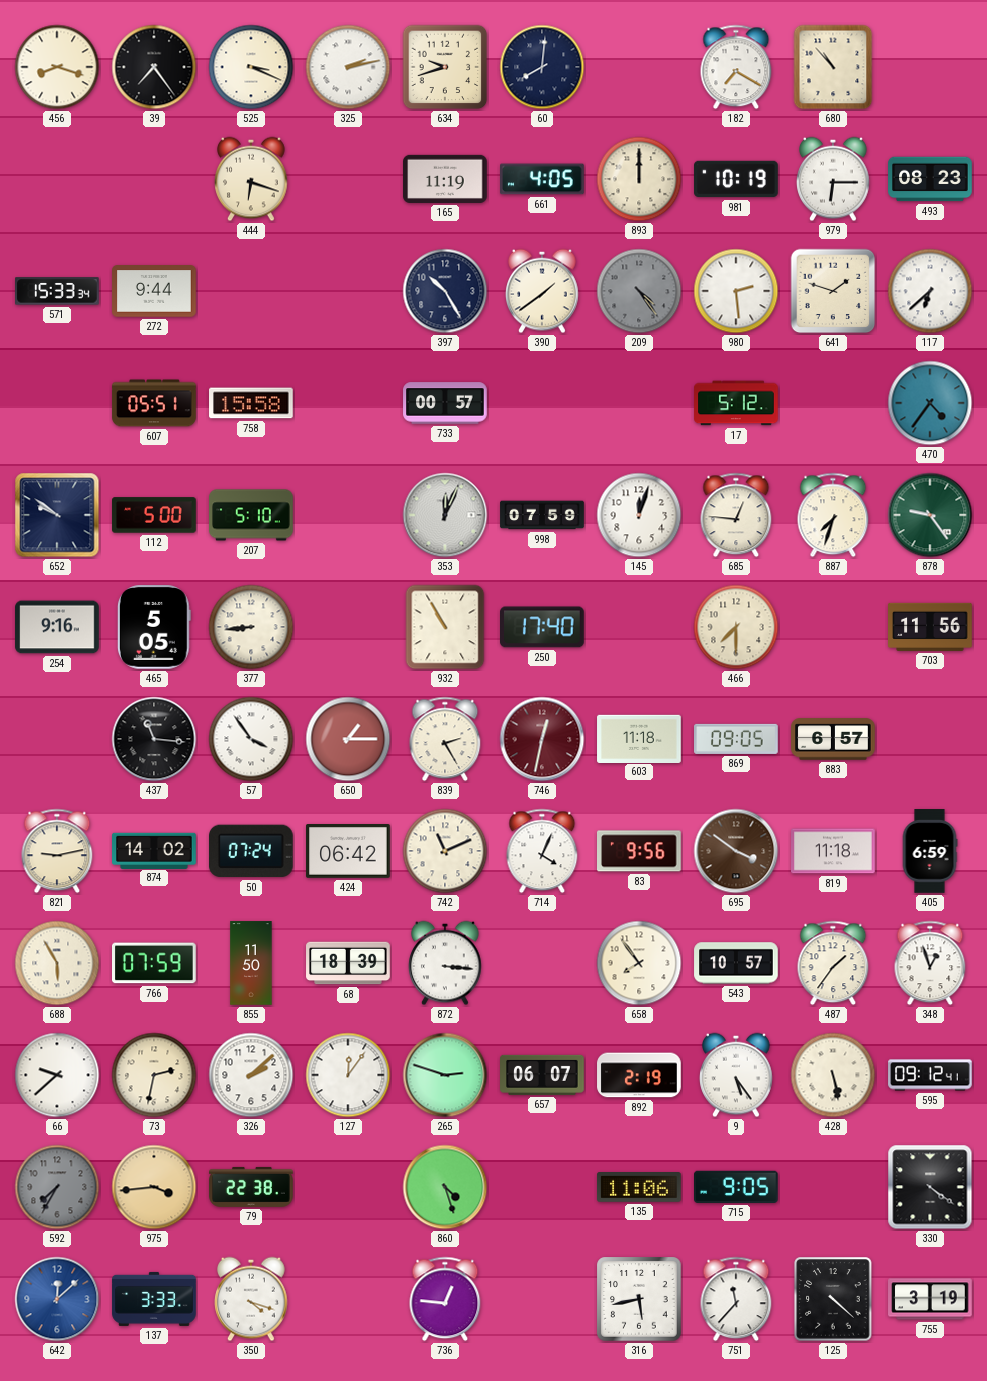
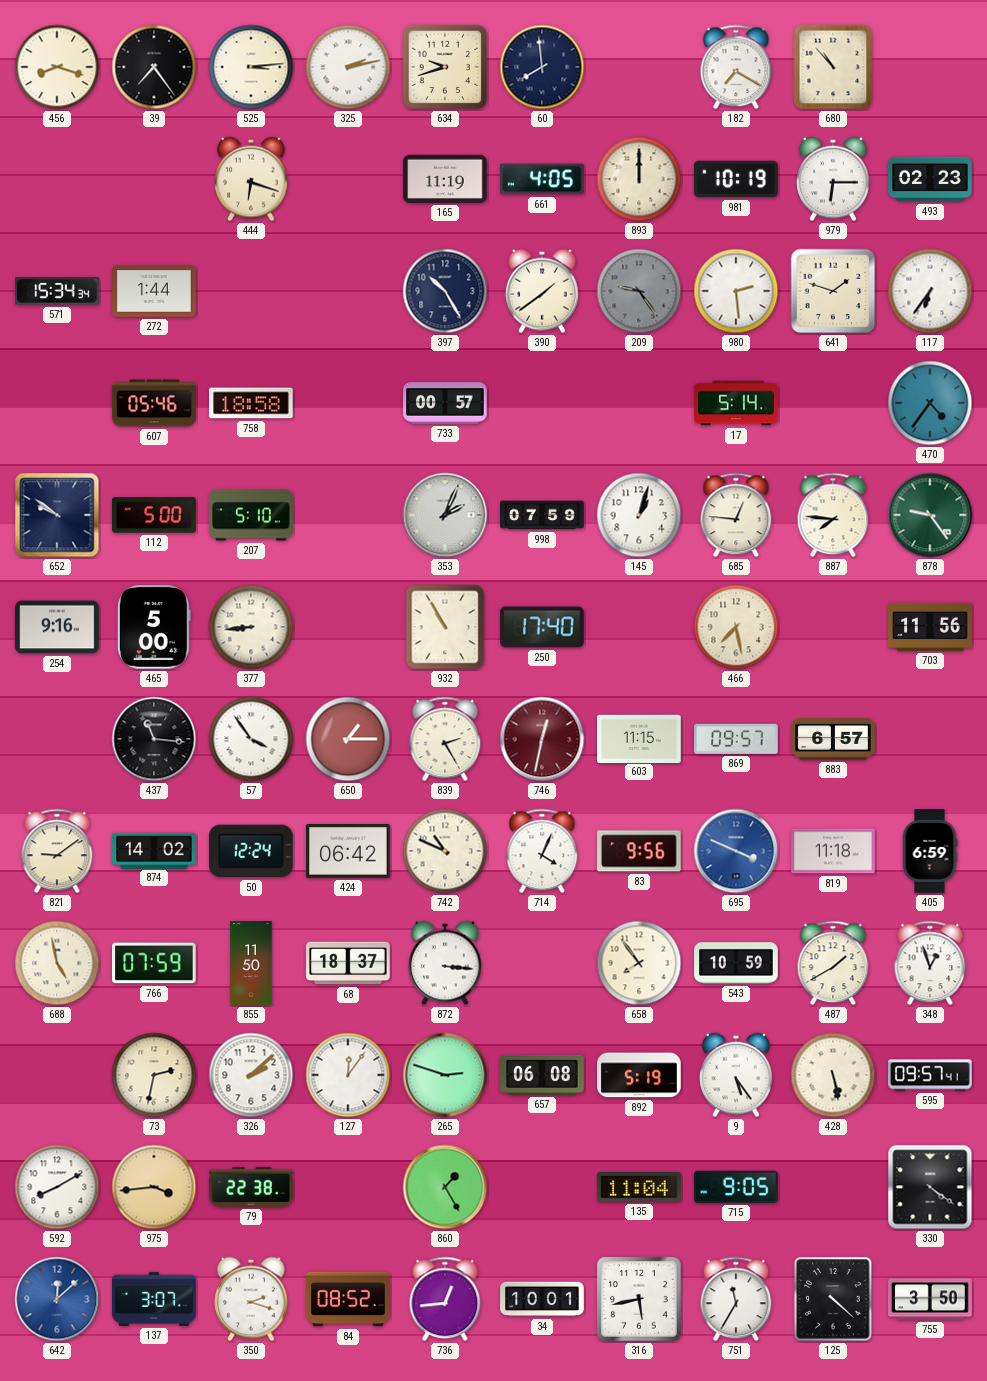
525: 3:19 -> 3:14 (251, 67)
60: 8:01 -> 7:59 (542, 67)
493: 08:23 -> 02:23 (930, 179)
571: 15:33 -> 15:34 (57, 291)
272: 9:44 -> 1:44 (154, 291)
209: 4:24 -> 9:24 (639, 291)
117: 6:38 -> 6:36 (930, 291)
607: 05:51 -> 05:46 (154, 403)
758: 15:58 -> 18:58 (251, 403)
17: 5:12 -> 5:14 (736, 403)
353: 12:04 -> 2:04 (445, 515)
145: 12:03 -> 1:03 (639, 515)
887: 7:33 -> 7:46 (833, 515)
465: 5:05 -> 5:00 (154, 627)
466: 7:30 -> 7:28 (736, 627)
603: 11:18 -> 11:15 (639, 738)
869: 09:05 -> 09:57 (736, 739)
821: 9:13 -> 9:09 (57, 851)
50: 07:24 -> 12:24 (252, 851)
742: 11:11 -> 10:49 (445, 851)
695: 3:51 -> 3:49 (736, 851)
695 dial: brown -> blue (736, 851)
688: 5:55 -> 4:58 (57, 963)
68: 18:39 -> 18:37 (348, 963)
543: 10:57 -> 10:59 (736, 963)
487: 1:36 -> 1:40 (833, 963)
66: 9:38 -> none (57, 1075)
657: 06:07 -> 06:08 (542, 1075)
892: 2:19 -> 5:19 (639, 1075)
595: 09:12 -> 09:57 (930, 1075)
592: 7:35 -> 8:10 (57, 1187)
592 dial: grey -> white (57, 1187)
860: 4:27 -> 1:25 (445, 1187)
135: 11:06 -> 11:04 (639, 1188)
137: 3:33 -> 3:07 (154, 1299)
350: 4:18 -> 2:18 (252, 1299)
84: none -> 08:52 (348, 1299)
736: 12:46 -> 12:44 (445, 1299)
34: none -> 10:01 (542, 1299)
751: 11:37 -> 11:35 (736, 1299)
755: 3:19 -> 3:50 (930, 1299)
